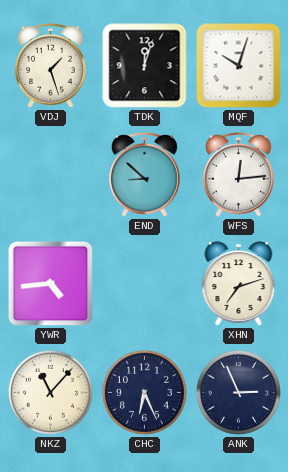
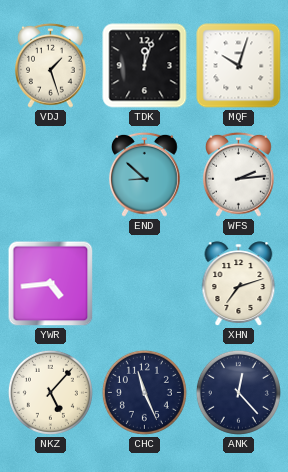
WFS: 12:14 -> 2:14 (239, 174)
NKZ: 11:07 -> 5:07 (50, 392)
CHC: 6:26 -> 11:26 (144, 392)
ANK: 2:56 -> 12:23 (238, 392)
